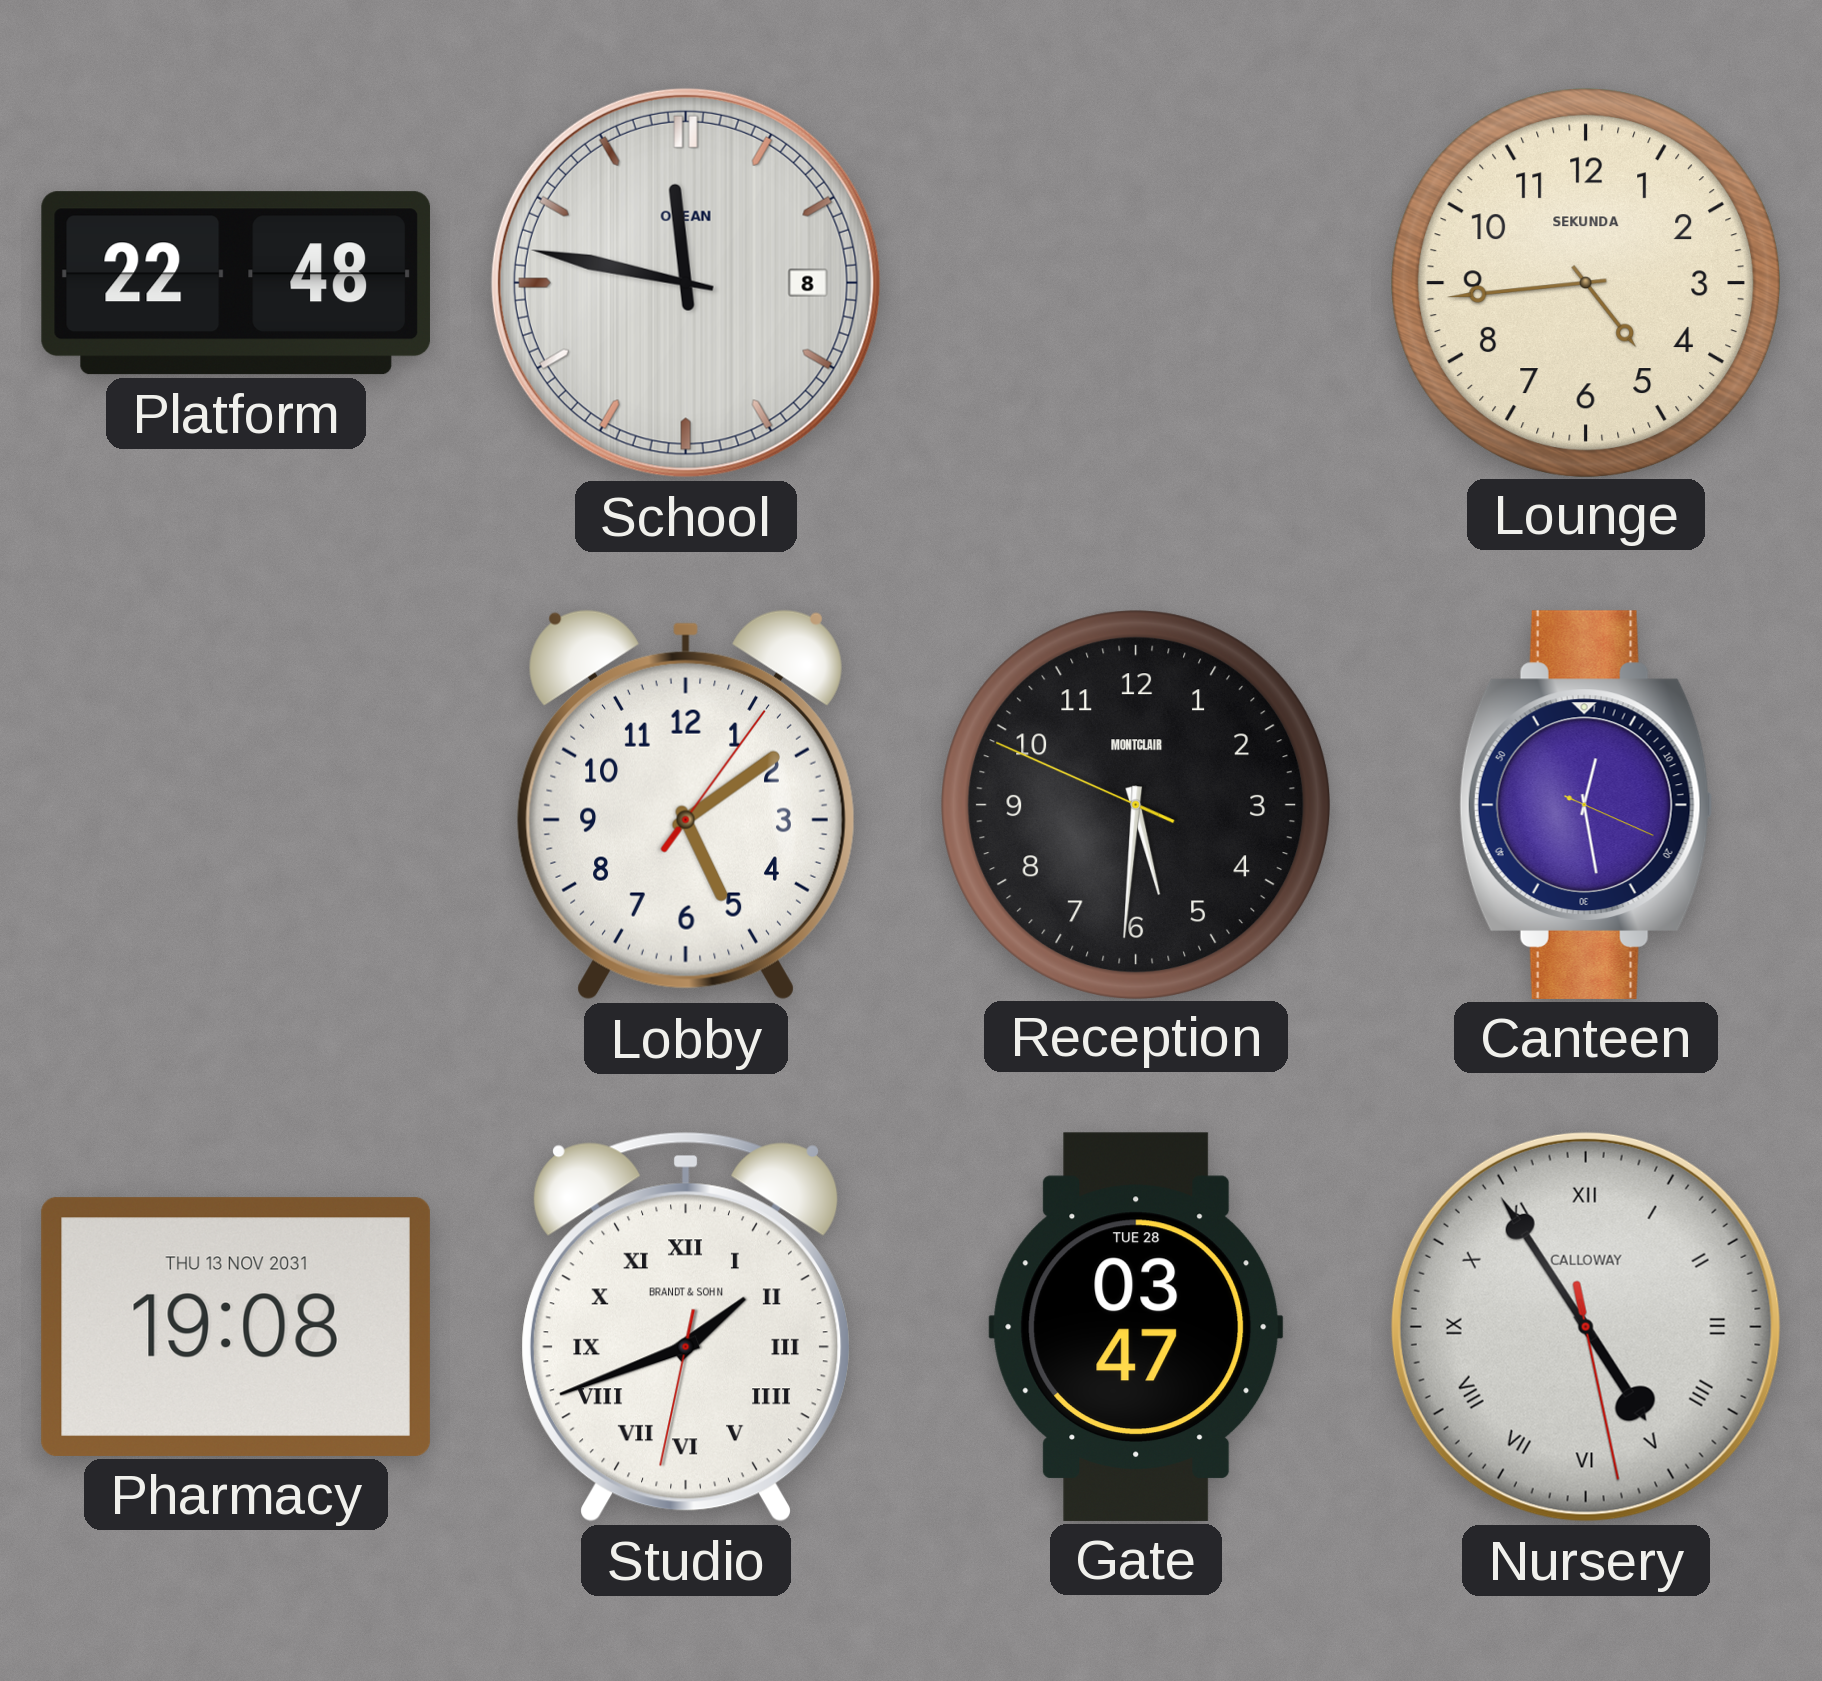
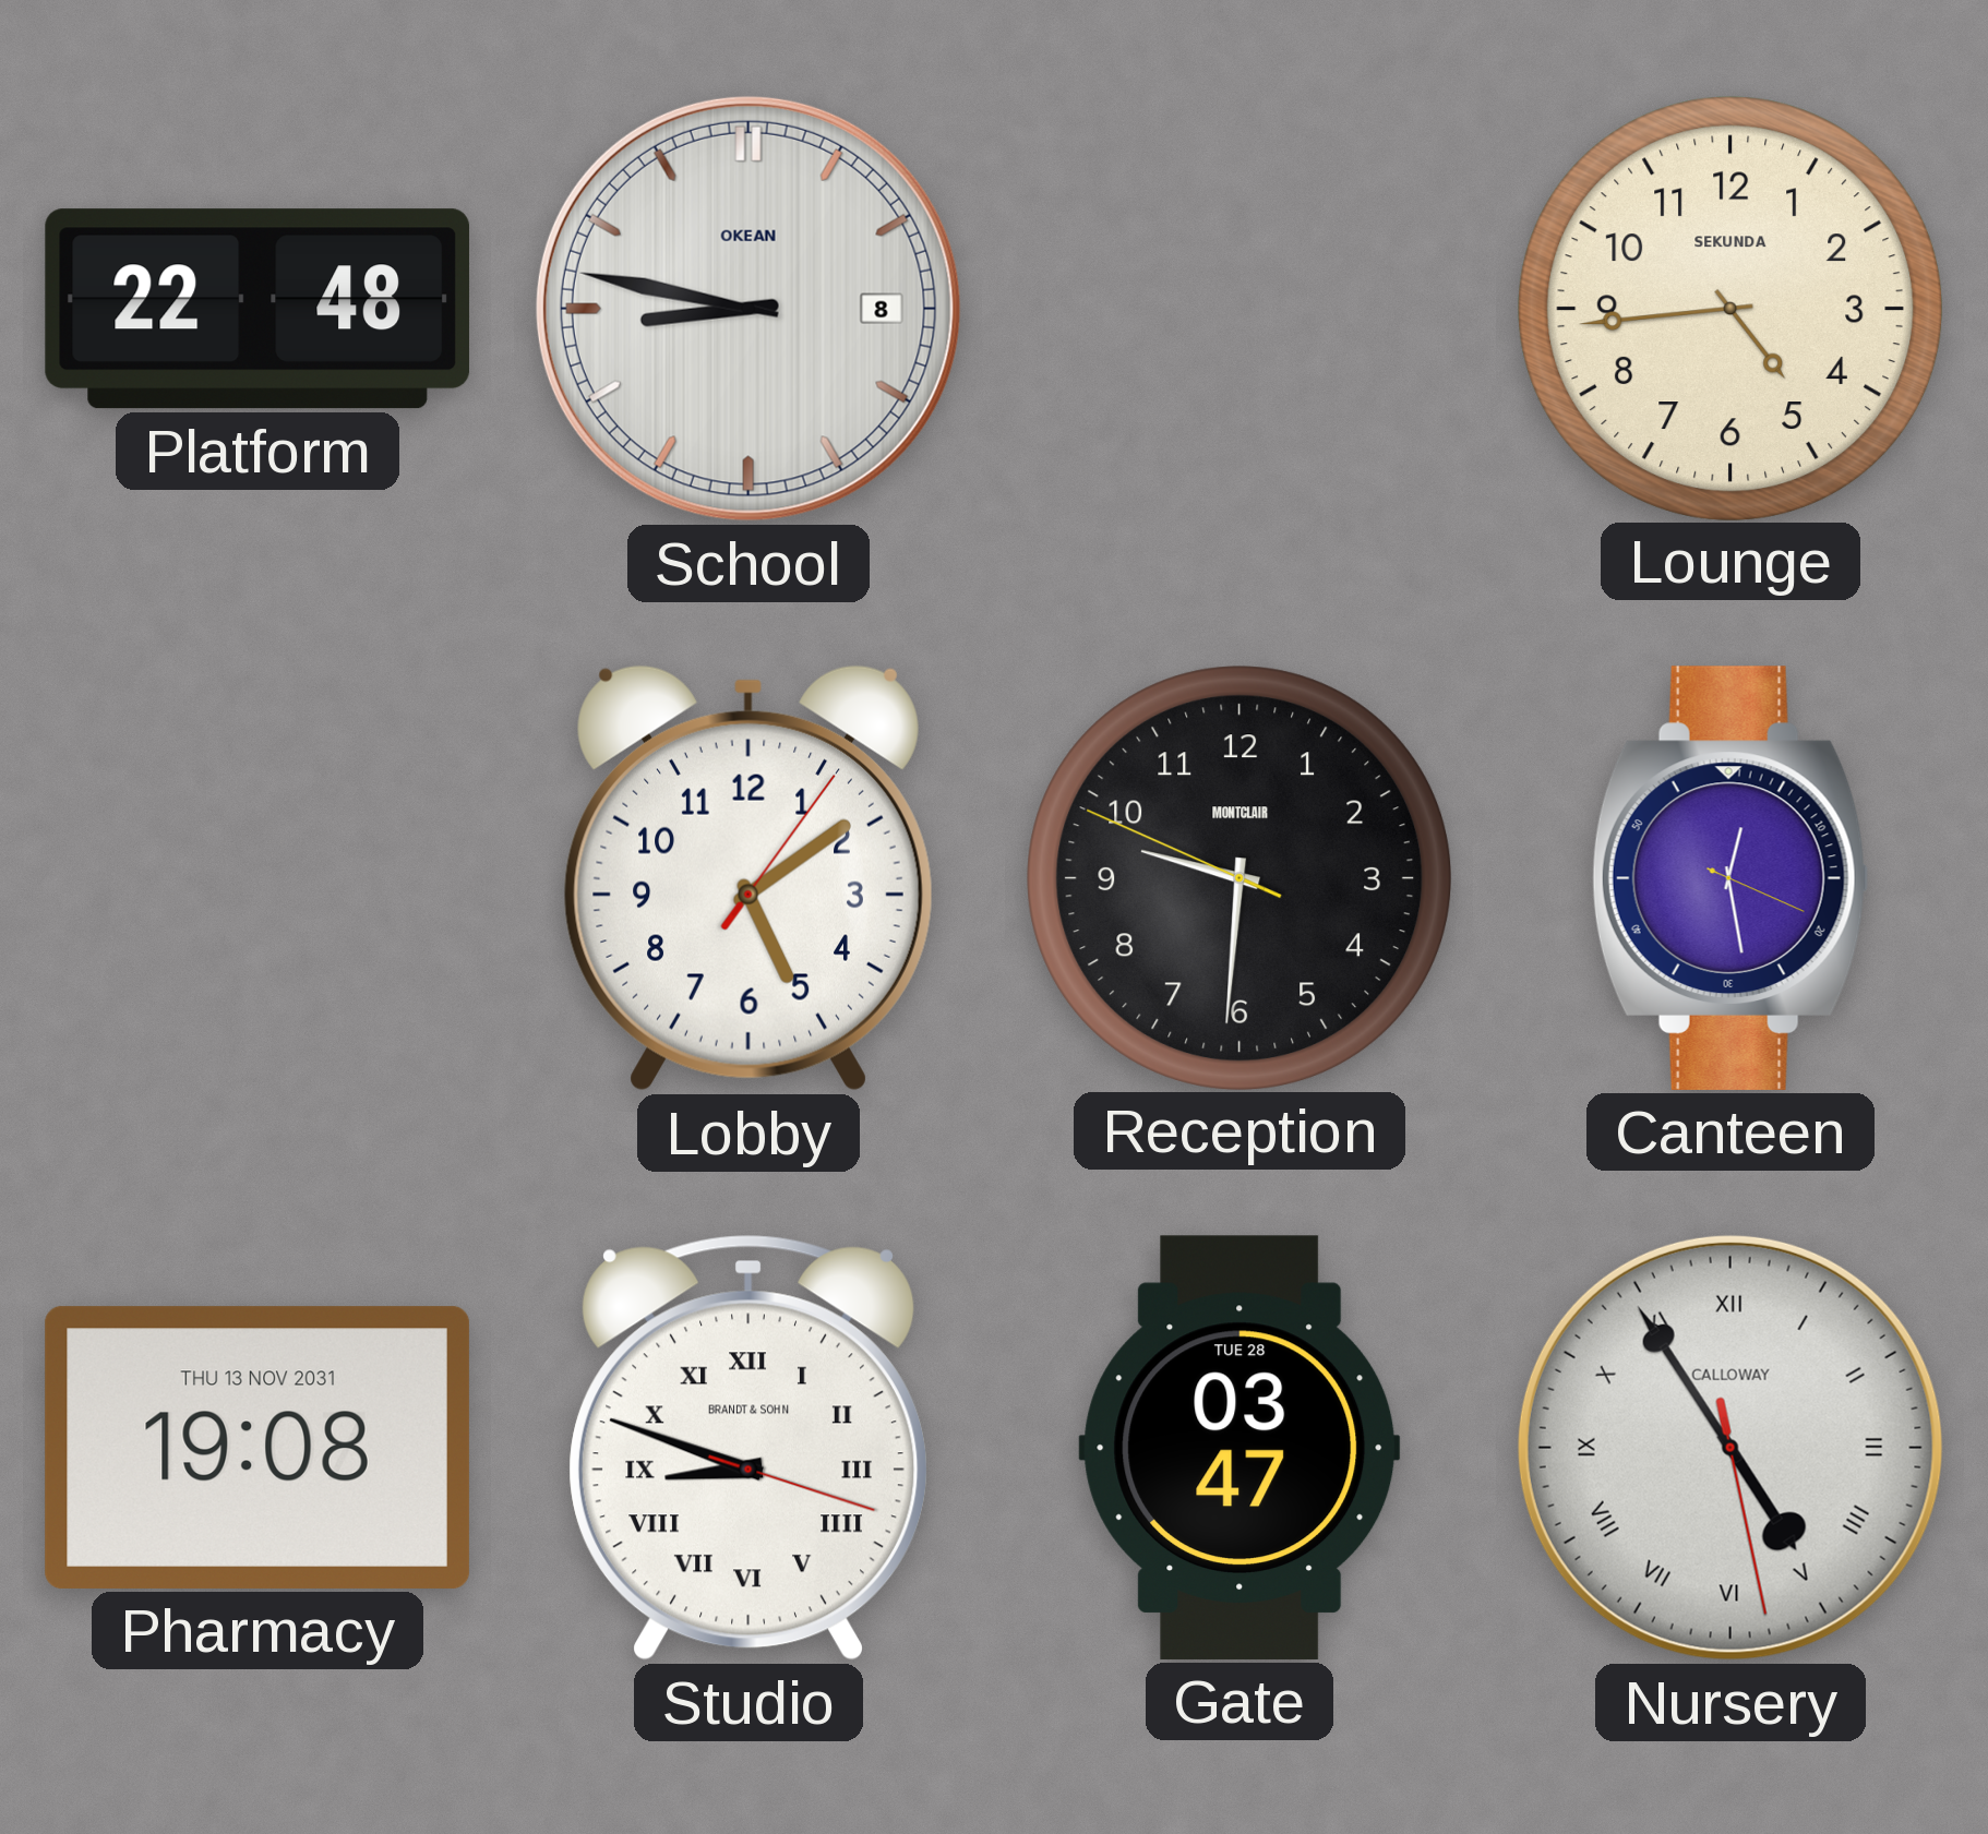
School: 11:47 -> 8:47 (749, 309)
Reception: 5:30 -> 9:30 (1238, 877)
Studio: 1:41 -> 8:48 (747, 1448)
